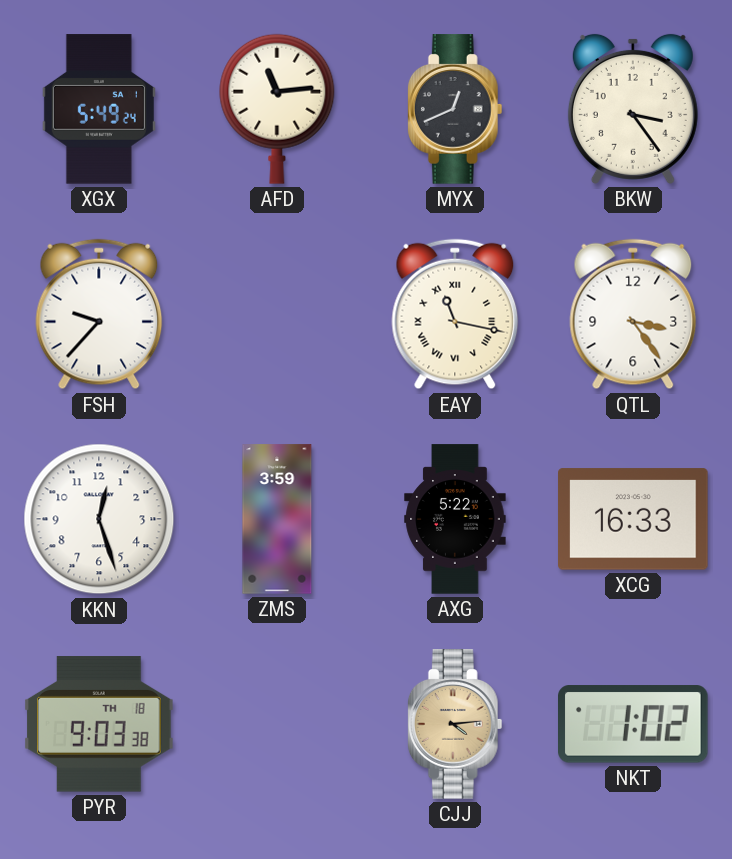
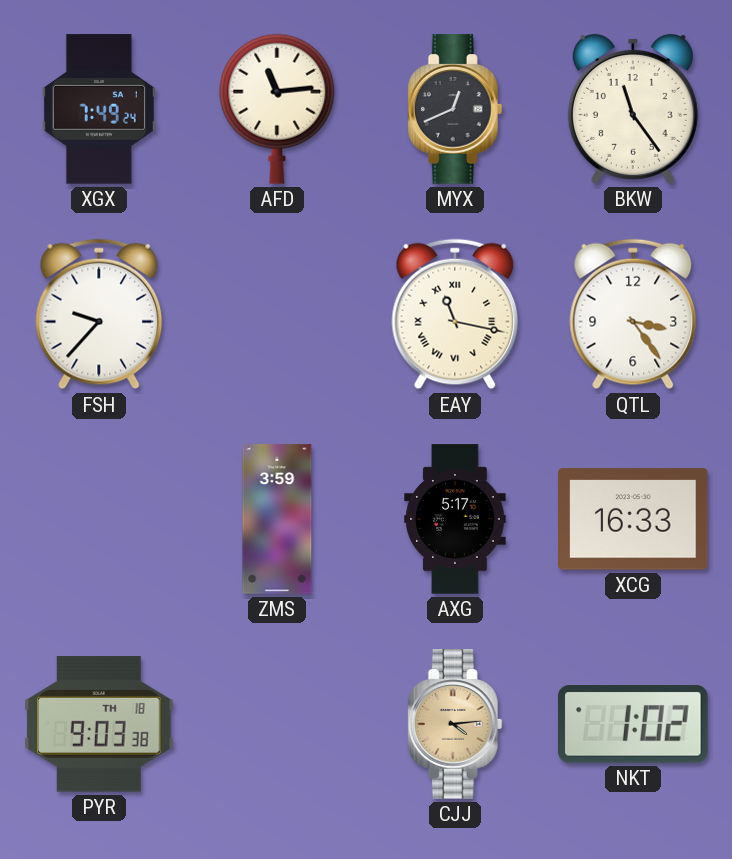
XGX: 5:49 -> 7:49 (99, 109)
BKW: 3:24 -> 11:24 (633, 109)
KKN: 12:27 -> none (99, 519)
AXG: 5:22 -> 5:17 (455, 519)
